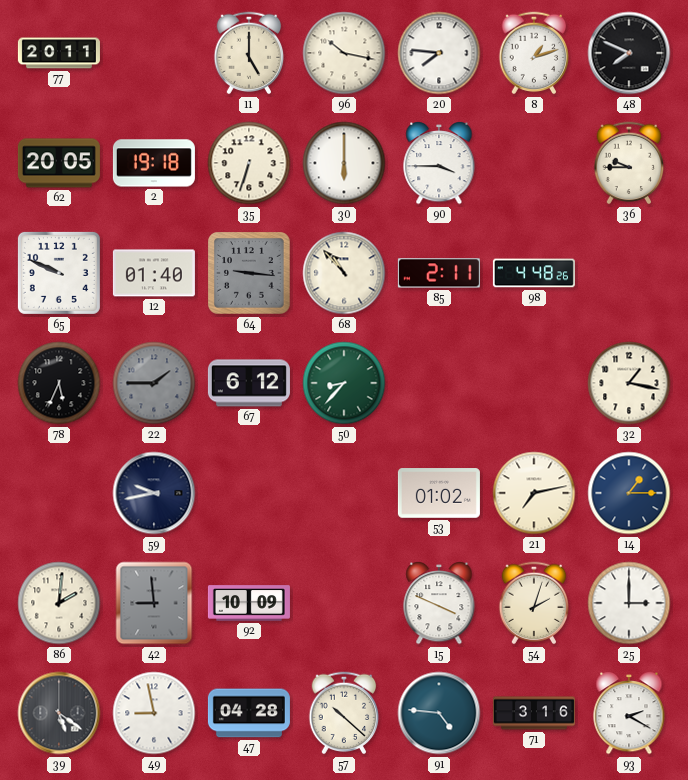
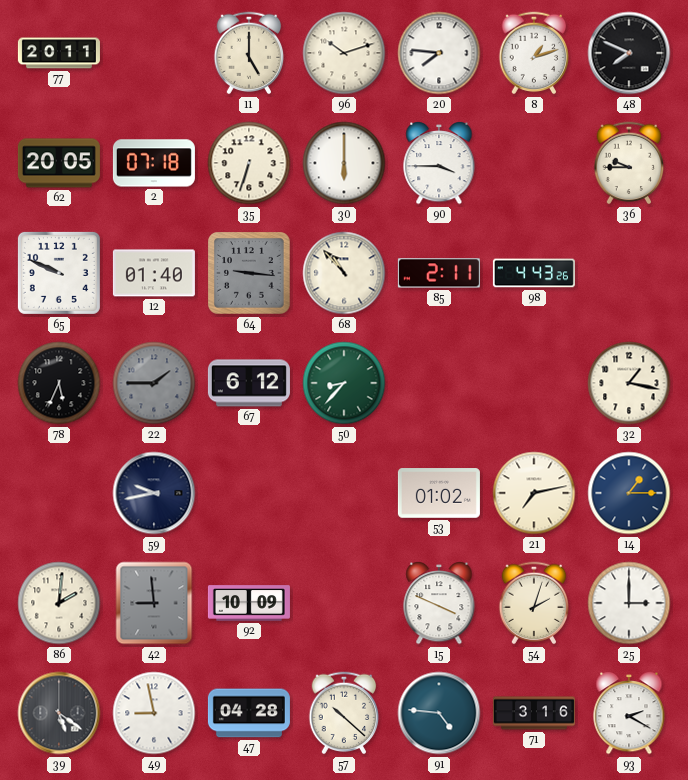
96: 10:17 -> 10:12 (344, 53)
2: 19:18 -> 07:18 (154, 163)
98: 4:48 -> 4:43 (534, 273)
